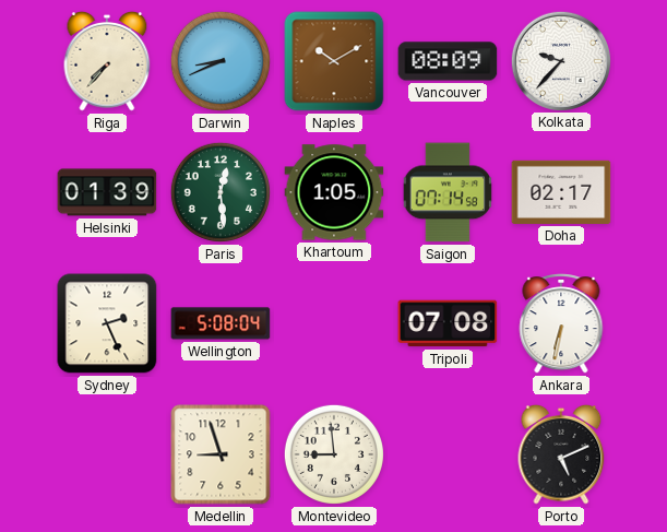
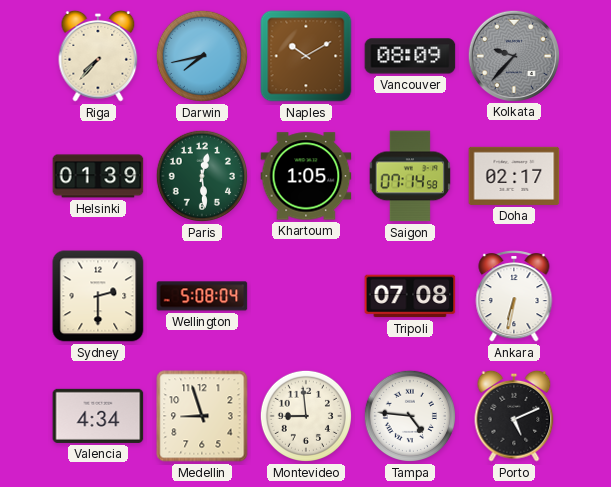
Darwin: 8:41 -> 7:43 (202, 56)
Kolkata dial: white -> grey (513, 55)
Sydney: 2:26 -> 2:30 (98, 296)
Valencia: none -> 4:34 (98, 416)
Tampa: none -> 4:46 (410, 416)
